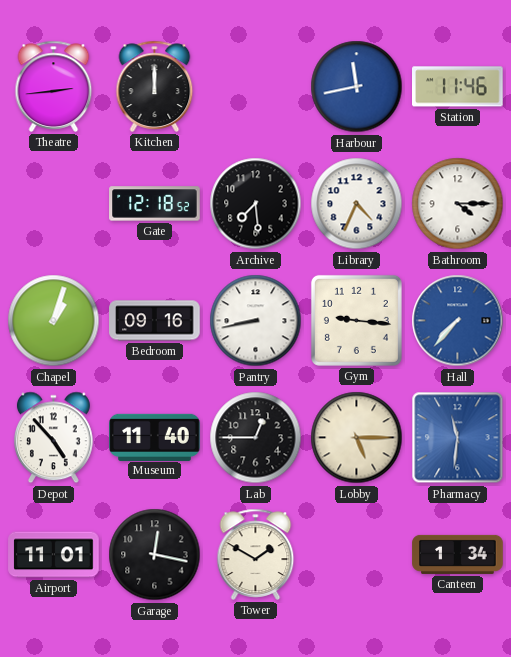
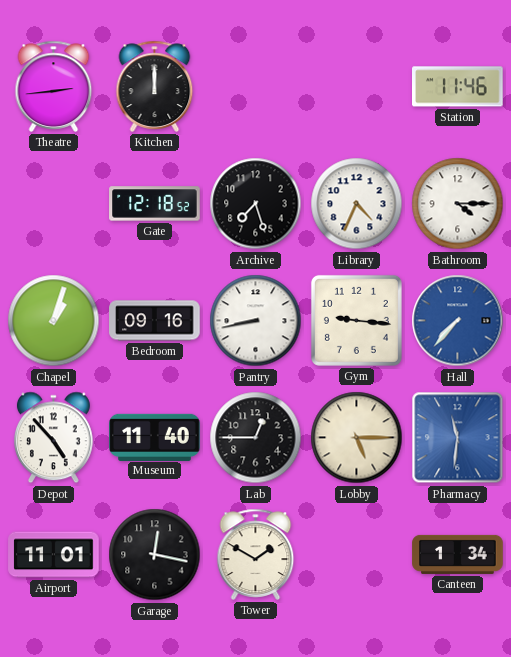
Harbour: 11:43 -> none (357, 87)
Archive: 7:29 -> 7:27 (256, 204)
